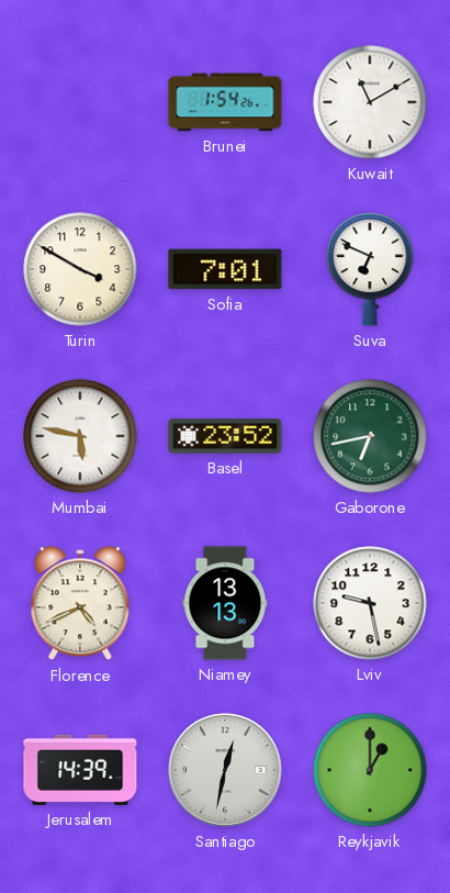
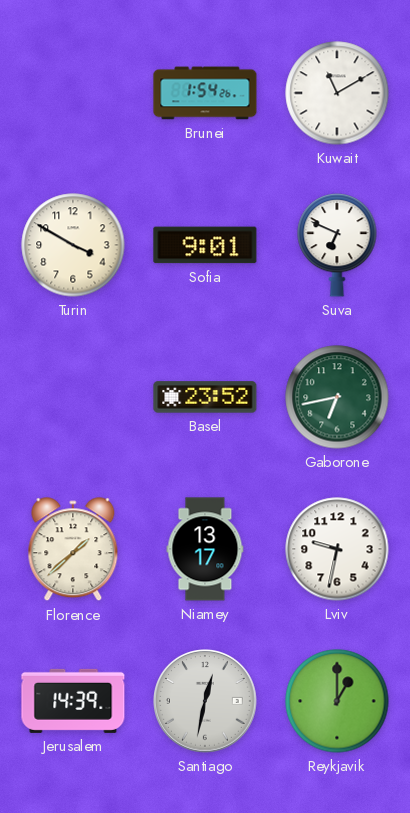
Sofia: 7:01 -> 9:01 (205, 245)
Mumbai: 5:47 -> none (80, 436)
Florence: 4:41 -> 1:38 (73, 550)
Niamey: 13:13 -> 13:17 (205, 549)
Lviv: 9:28 -> 9:32 (337, 549)
